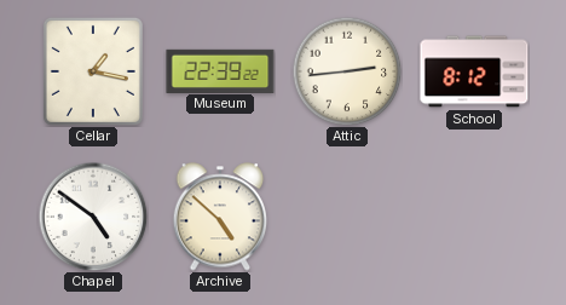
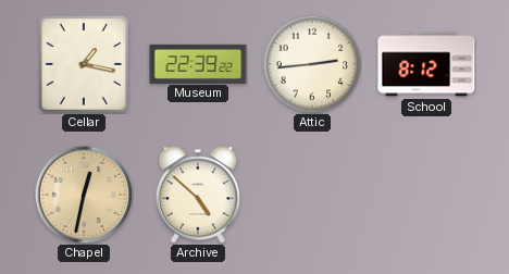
Chapel: 4:51 -> 12:32 (84, 195)
Chapel dial: white -> champagne (84, 195)
